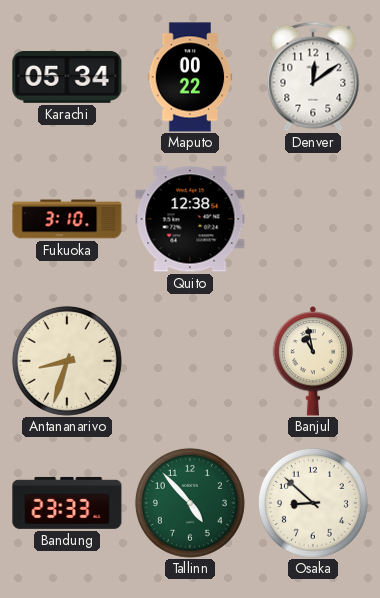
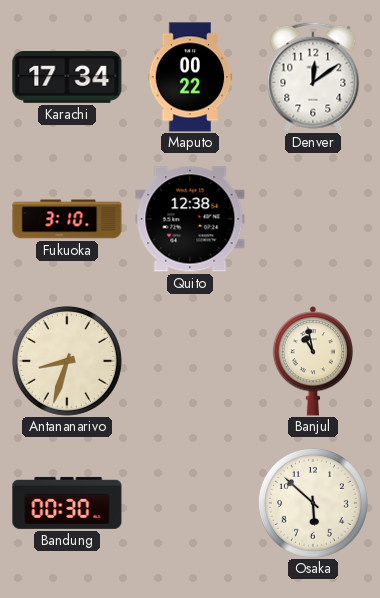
Karachi: 05:34 -> 17:34 (67, 77)
Bandung: 23:33 -> 00:30 (67, 503)
Tallinn: 4:53 -> none (190, 503)
Osaka: 8:52 -> 5:52 (313, 503)
